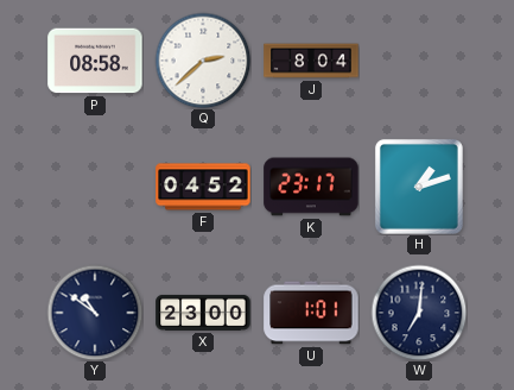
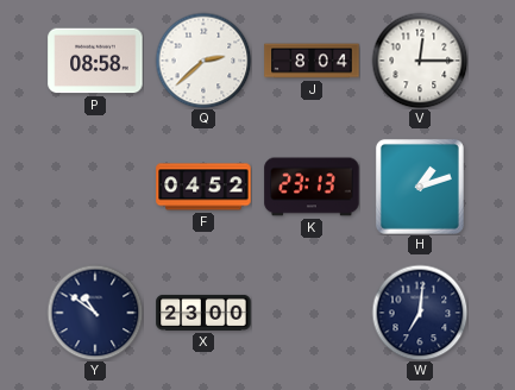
V: none -> 12:15 (420, 61)
K: 23:17 -> 23:13 (312, 187)
U: 1:01 -> none (311, 313)
